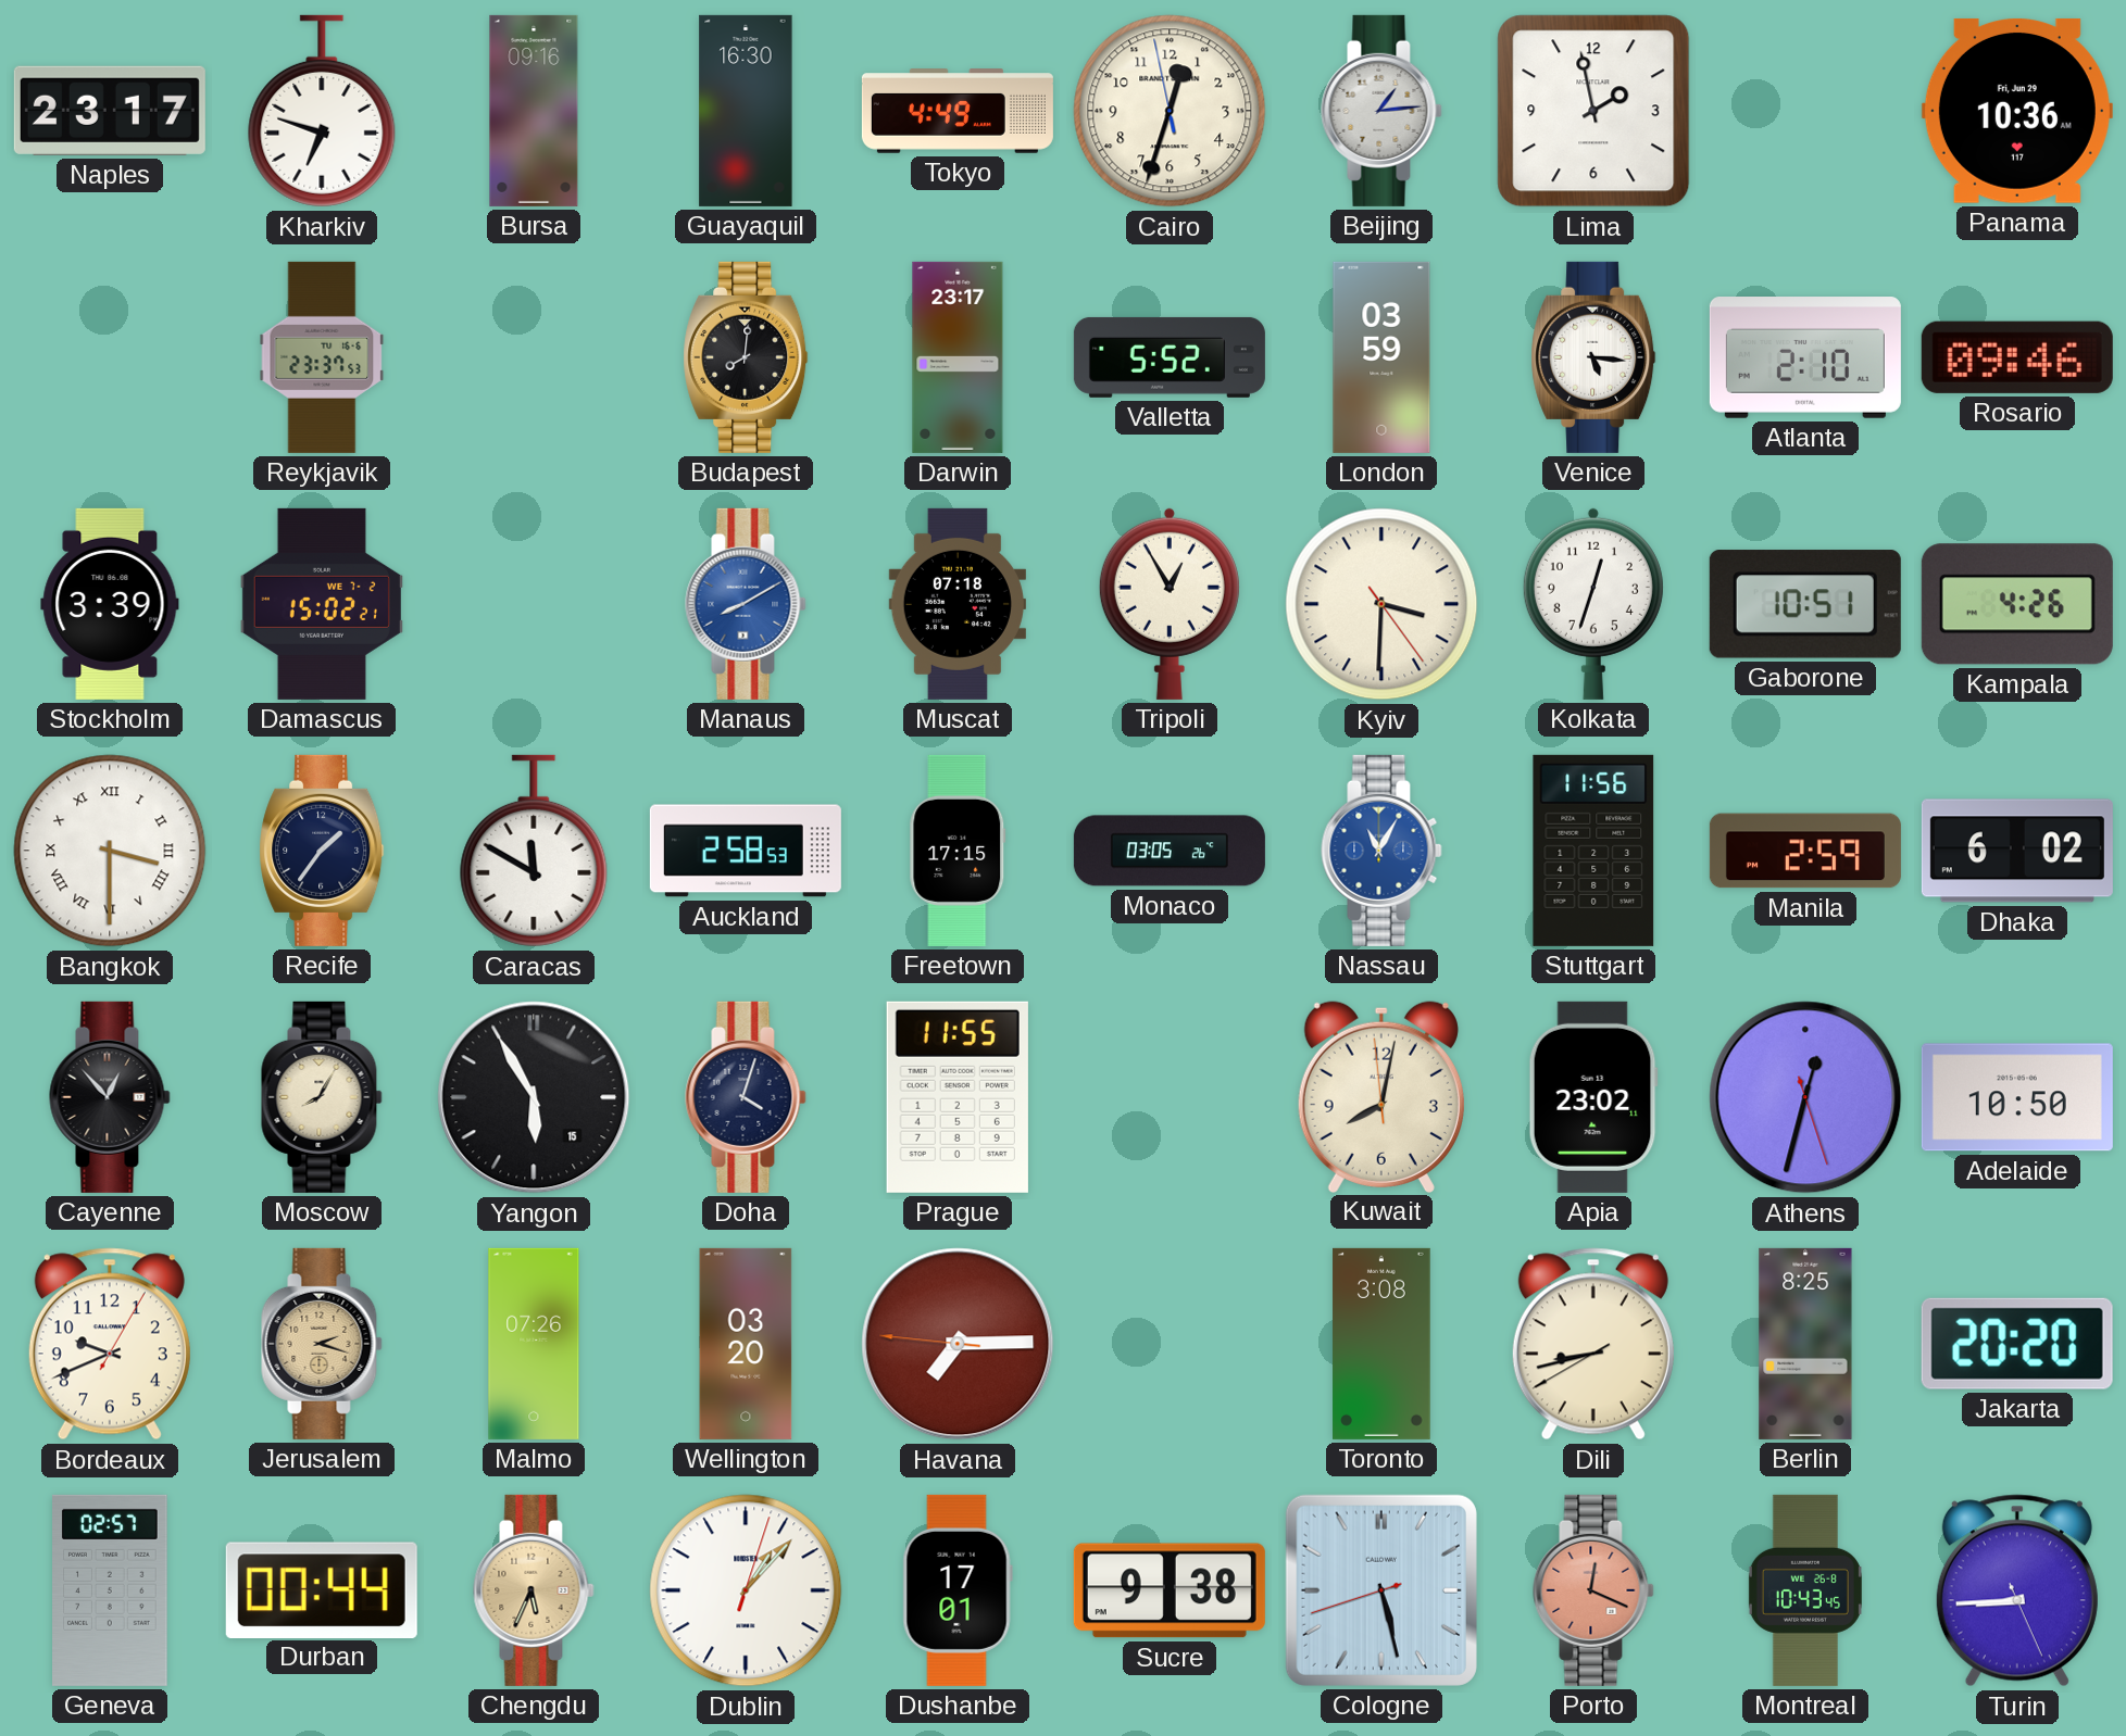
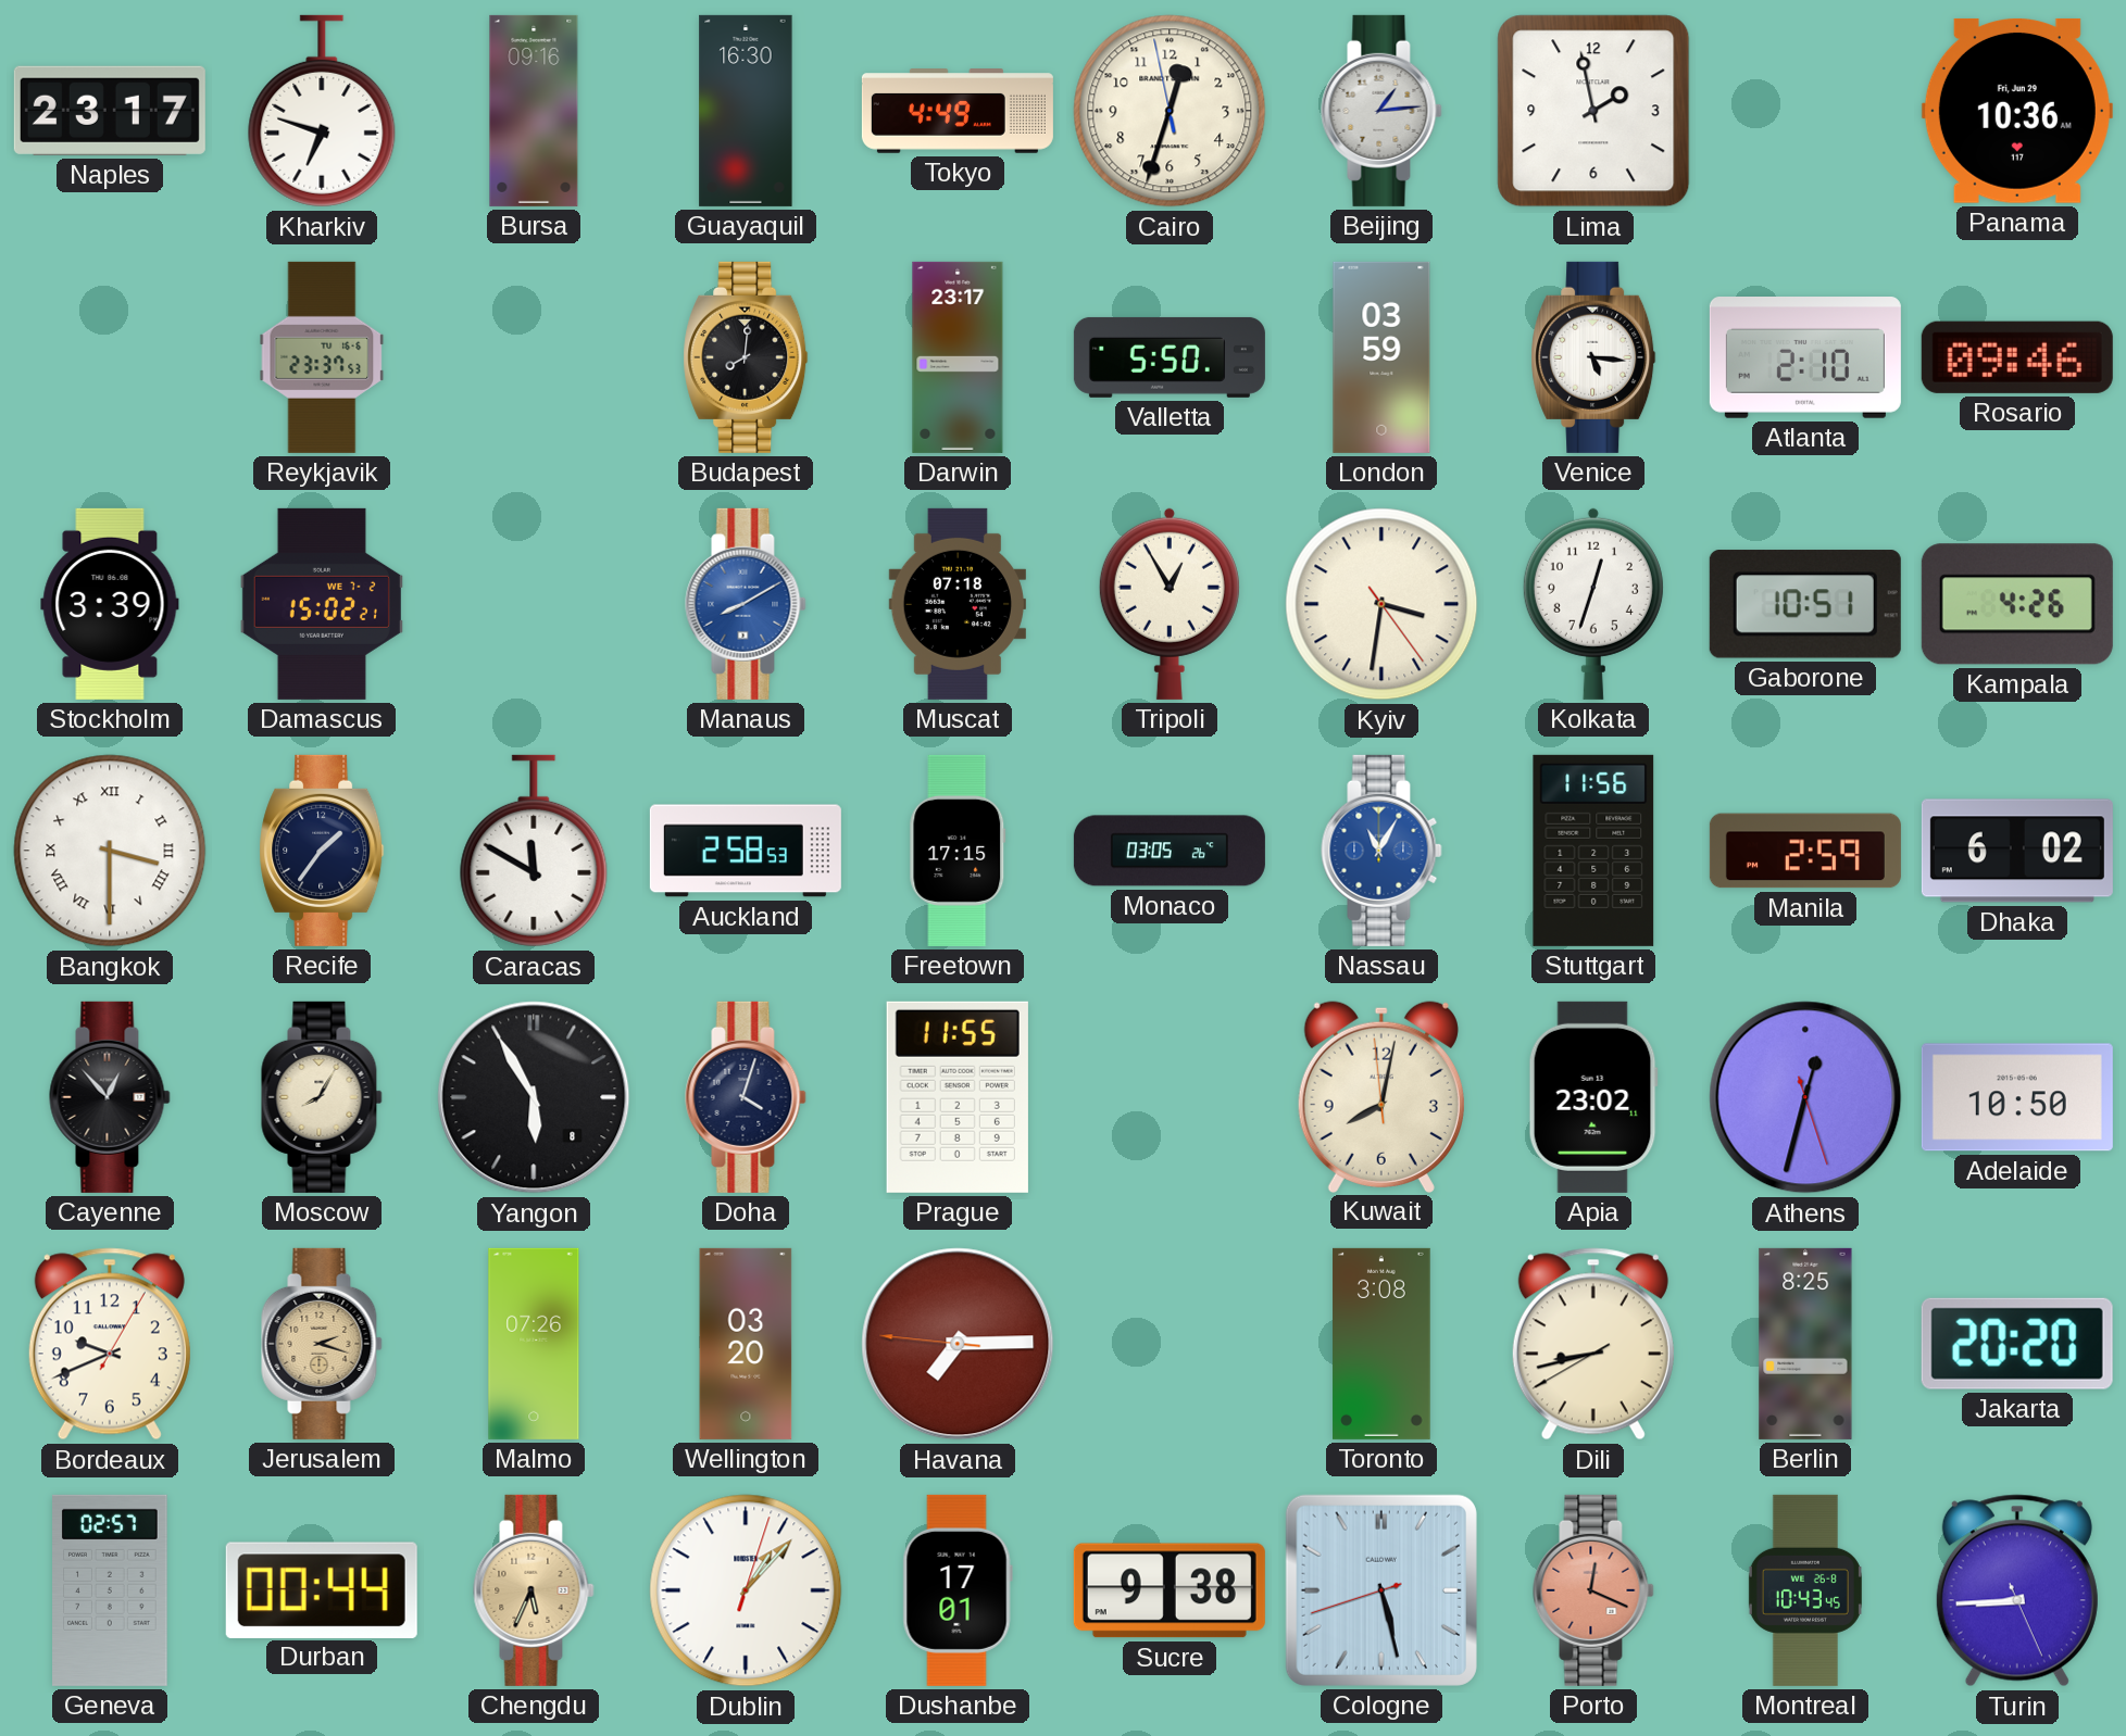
Valletta: 5:52 -> 5:50 (1170, 357)
Kyiv: 3:30 -> 3:31 (1381, 604)
Yangon date: 15 -> 8 (534, 1097)
